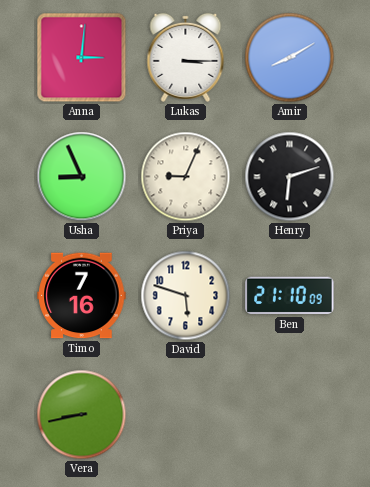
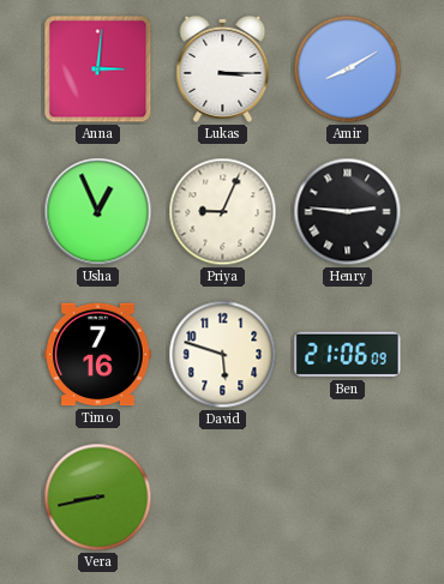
Usha: 8:56 -> 12:56 (98, 212)
Henry: 6:12 -> 2:46 (348, 212)
Ben: 21:10 -> 21:06 (348, 355)
